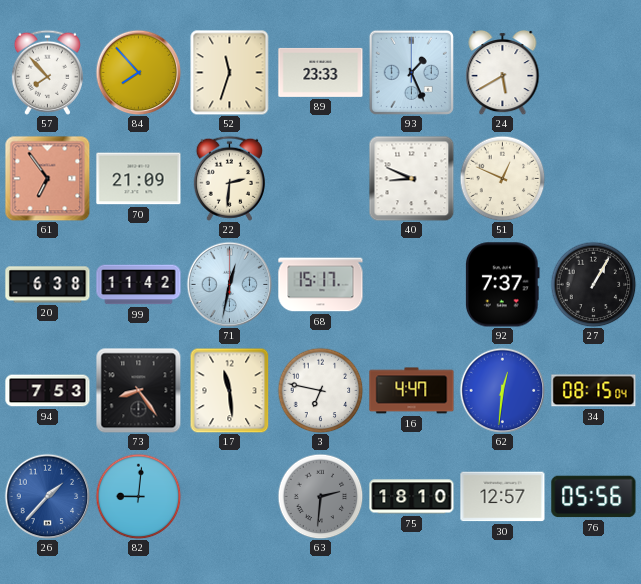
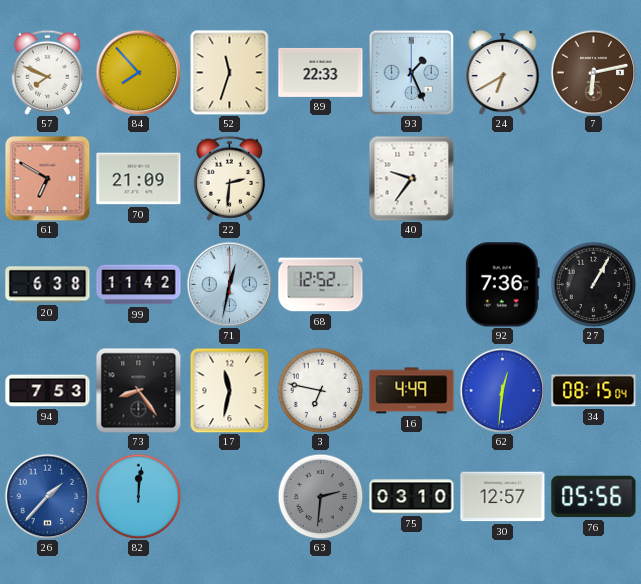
57: 7:53 -> 7:49 (47, 72)
89: 23:33 -> 22:33 (321, 72)
24: 5:40 -> 6:40 (503, 72)
7: none -> 6:13 (593, 72)
61: 6:54 -> 6:50 (47, 178)
40: 8:49 -> 9:36 (411, 178)
51: 12:49 -> none (502, 178)
68: 15:17 -> 12:52 (321, 285)
92: 7:37 -> 7:36 (503, 285)
17: 11:29 -> 11:32 (230, 390)
16: 4:47 -> 4:49 (412, 391)
82: 9:01 -> 12:01 (138, 496)
75: 18:10 -> 03:10 (412, 497)
